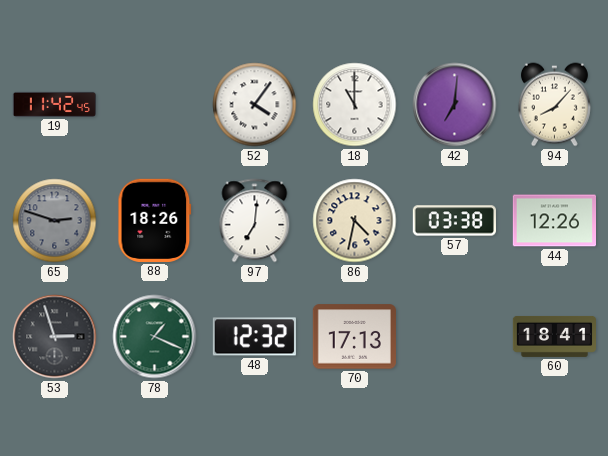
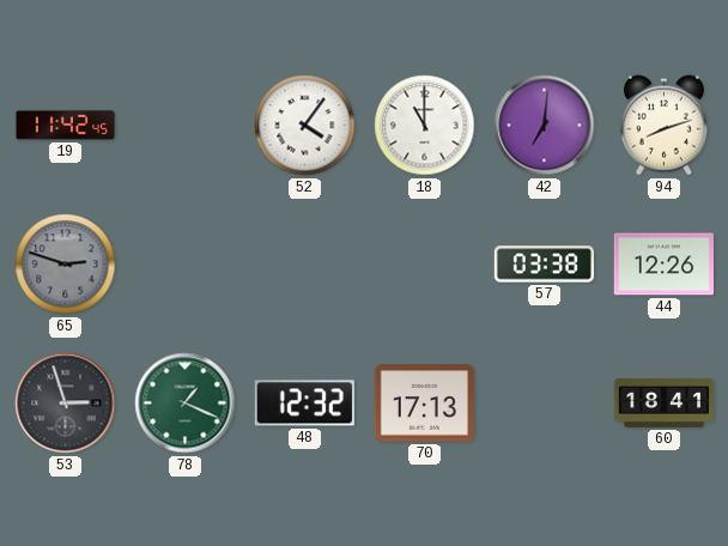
94: 8:07 -> 8:12 (663, 126)
88: 18:26 -> none (155, 220)
97: 7:01 -> none (255, 221)
86: 4:32 -> none (355, 221)
